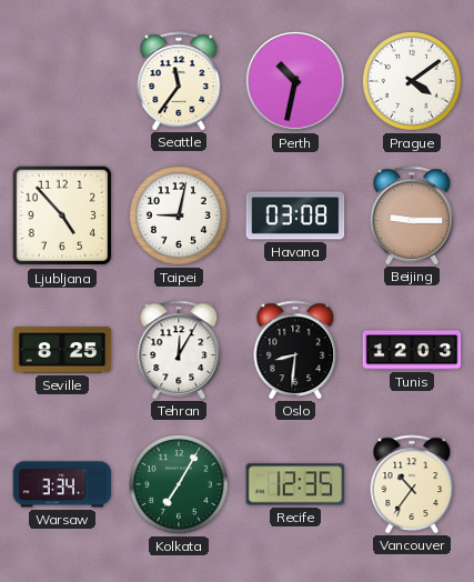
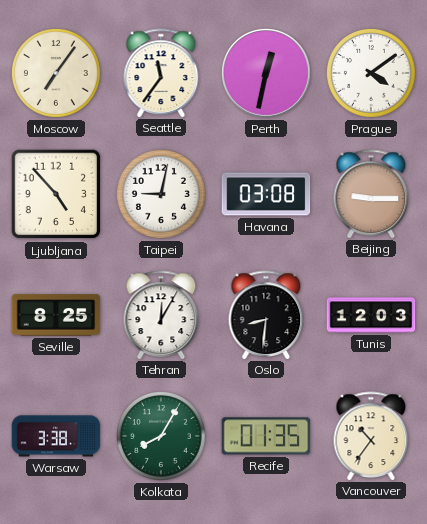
Moscow: none -> 7:06 (56, 73)
Perth: 10:32 -> 12:32 (266, 73)
Warsaw: 3:34 -> 3:38 (56, 436)
Kolkata: 7:05 -> 8:05 (161, 436)
Recife: 12:35 -> 01:35 (266, 436)
